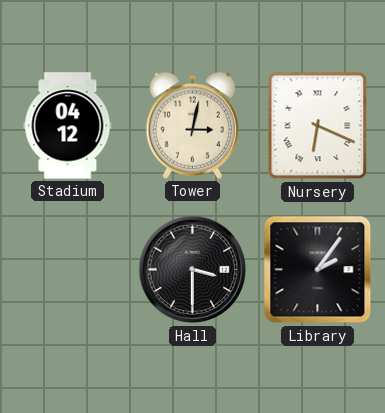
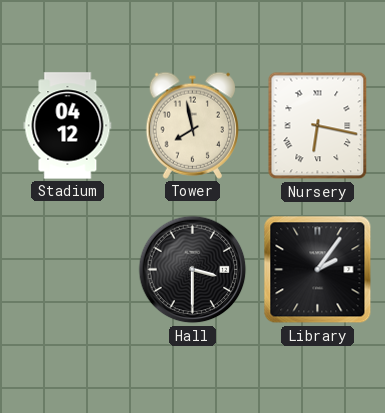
Tower: 3:02 -> 7:58 (192, 125)
Nursery: 6:19 -> 6:17 (318, 126)
